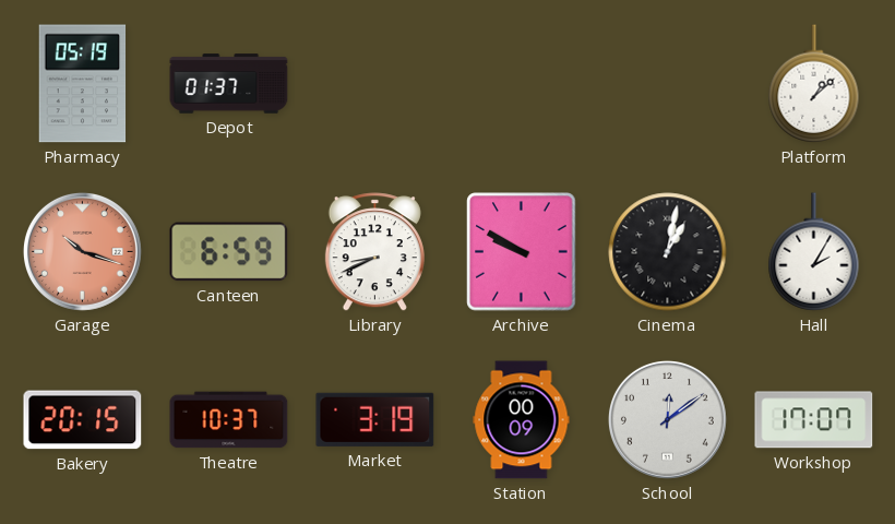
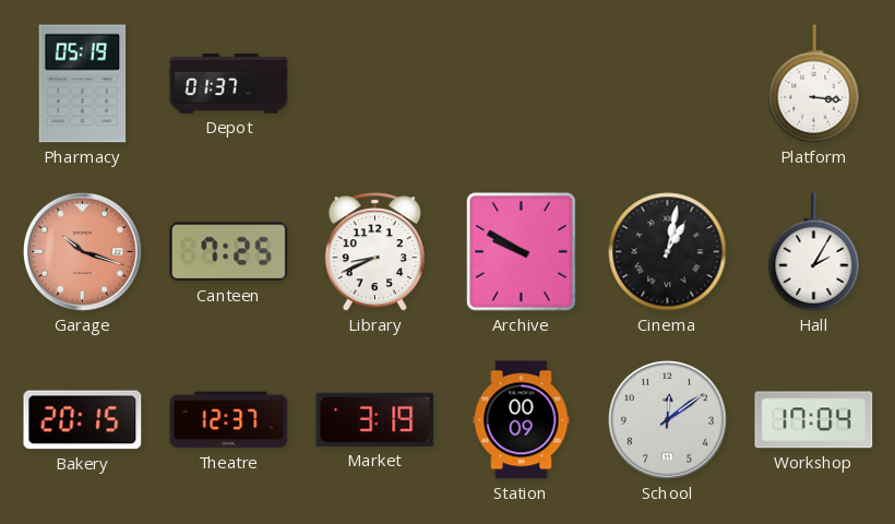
Platform: 1:08 -> 3:16 (814, 84)
Canteen: 6:59 -> 7:25 (229, 252)
Theatre: 10:37 -> 12:37 (229, 420)
Workshop: 17:07 -> 17:04 (814, 420)
